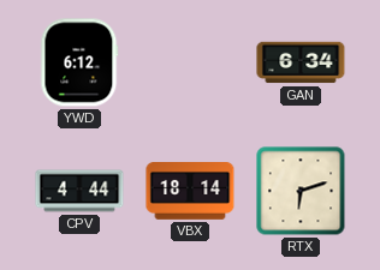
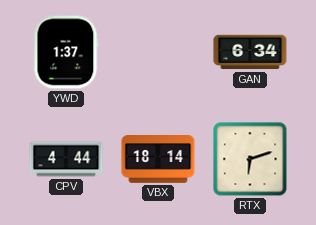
YWD: 6:12 -> 1:37 (66, 52)
